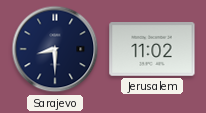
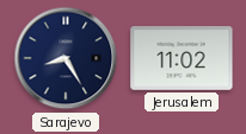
Sarajevo: 8:30 -> 8:25 (66, 58)
